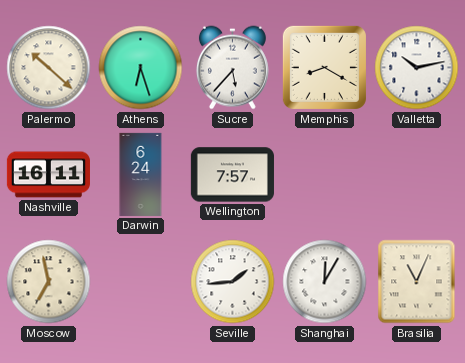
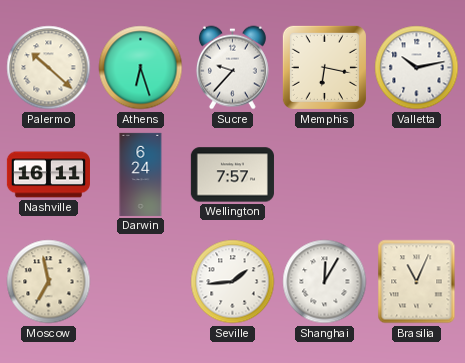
Sucre: 5:37 -> 9:37 (232, 68)
Memphis: 8:20 -> 6:17 (324, 67)
